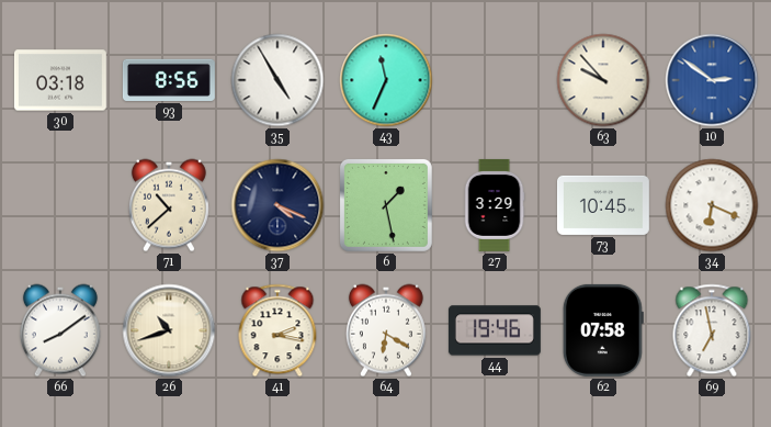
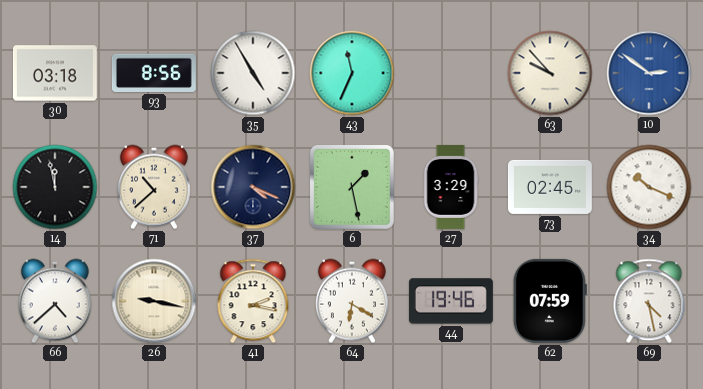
14: none -> 11:58 (55, 187)
73: 10:45 -> 02:45 (550, 187)
34: 6:19 -> 10:19 (649, 187)
66: 8:09 -> 4:38 (55, 301)
26: 10:42 -> 9:17 (154, 301)
62: 07:58 -> 07:59 (550, 301)
69: 6:58 -> 4:28 (649, 301)
